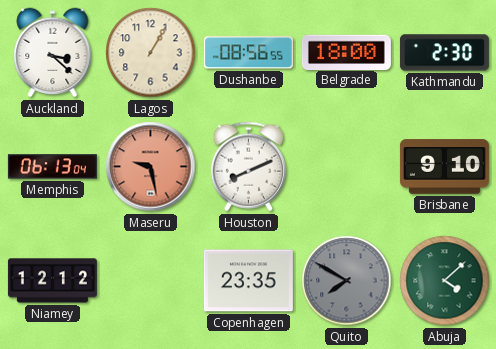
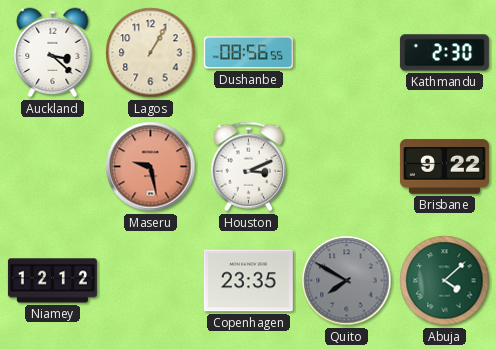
Belgrade: 18:00 -> none (346, 52)
Memphis: 06:13 -> none (52, 167)
Houston: 8:11 -> 3:11 (248, 167)
Brisbane: 9:10 -> 9:22 (444, 167)
